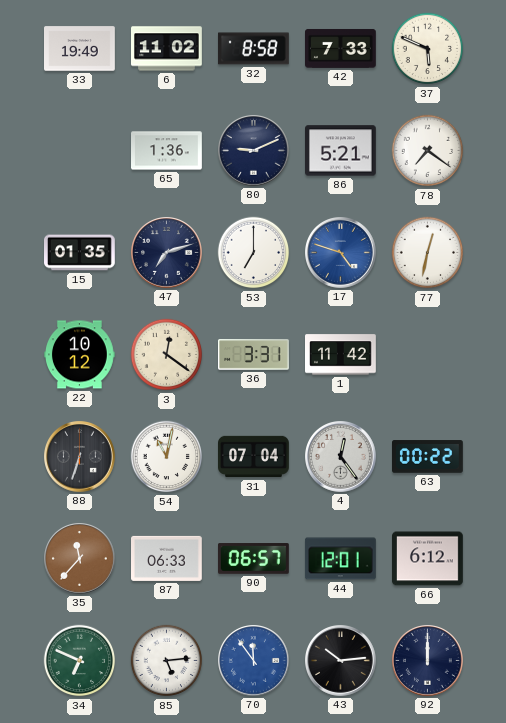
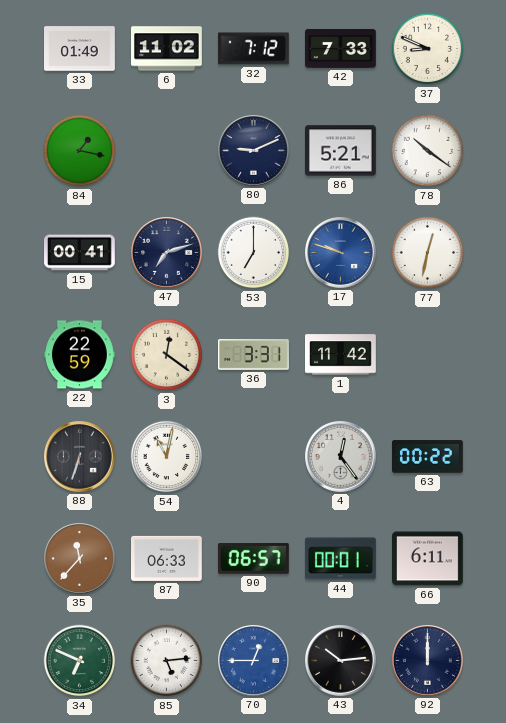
33: 19:49 -> 01:49 (80, 49)
32: 8:58 -> 7:12 (254, 49)
37: 5:49 -> 8:49 (428, 49)
84: none -> 1:17 (80, 151)
65: 1:36 -> none (167, 151)
78: 7:21 -> 10:21 (428, 151)
15: 01:35 -> 00:41 (80, 253)
17: 4:48 -> 9:48 (341, 253)
22: 10:12 -> 22:59 (80, 355)
31: 07:04 -> none (254, 457)
44: 12:01 -> 00:01 (340, 559)
66: 6:12 -> 6:11 (428, 559)
70: 11:54 -> 12:45 (254, 661)
